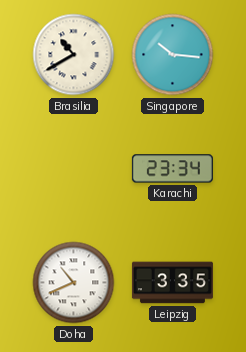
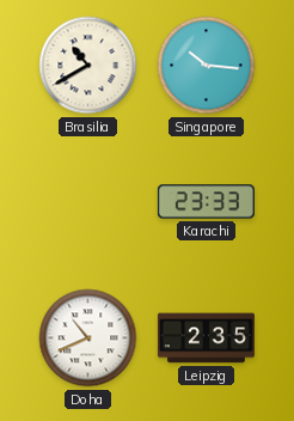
Karachi: 23:34 -> 23:33 (206, 202)
Leipzig: 3:35 -> 2:35 (206, 338)
